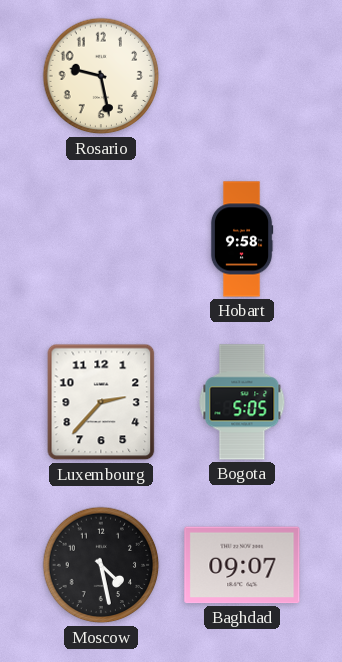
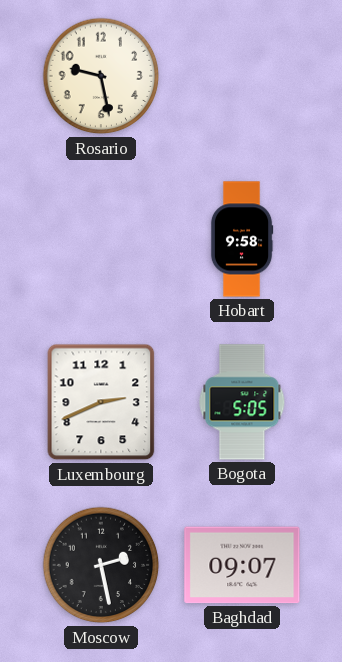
Luxembourg: 2:37 -> 2:41 (101, 402)
Moscow: 4:28 -> 2:28 (101, 565)
